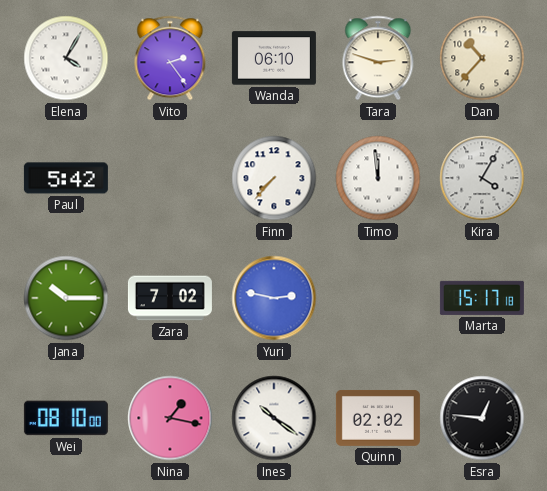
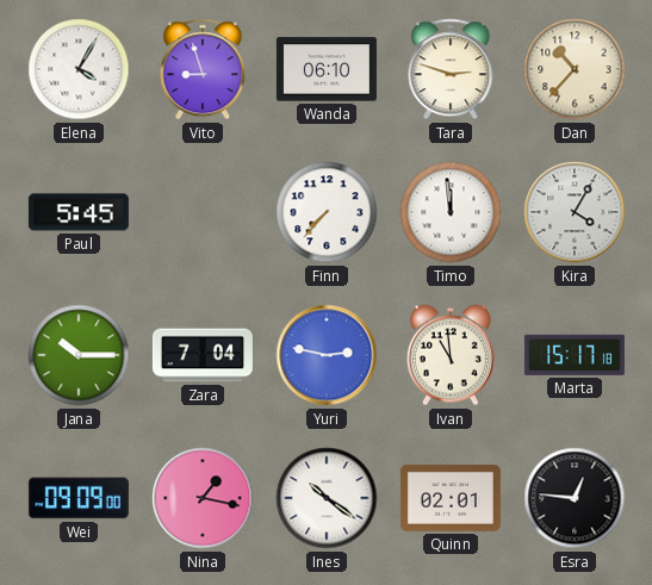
Vito: 2:24 -> 8:57 (203, 69)
Paul: 5:42 -> 5:45 (79, 212)
Zara: 7:02 -> 7:04 (203, 355)
Ivan: none -> 10:59 (451, 355)
Wei: 08:10 -> 09:09 (79, 498)
Quinn: 02:02 -> 02:01 (451, 498)
